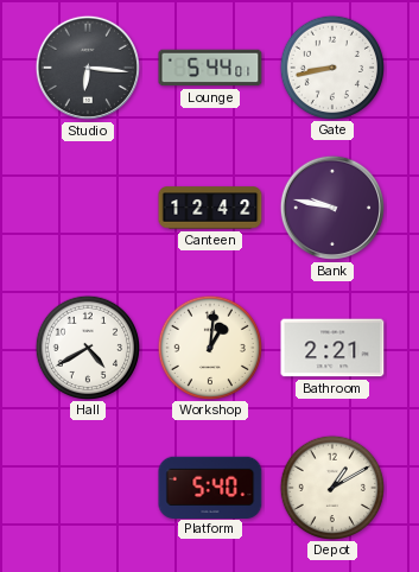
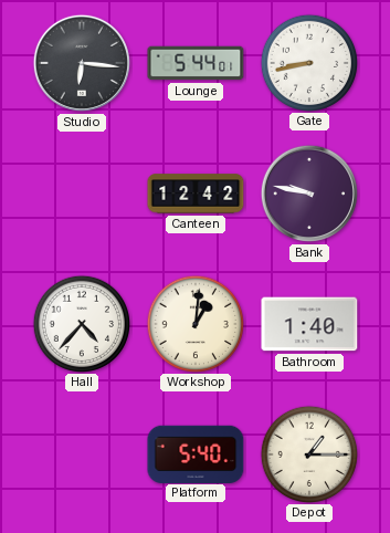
Hall: 4:40 -> 4:37 (81, 323)
Bathroom: 2:21 -> 1:40 (309, 324)
Depot: 1:10 -> 1:15 (308, 453)
